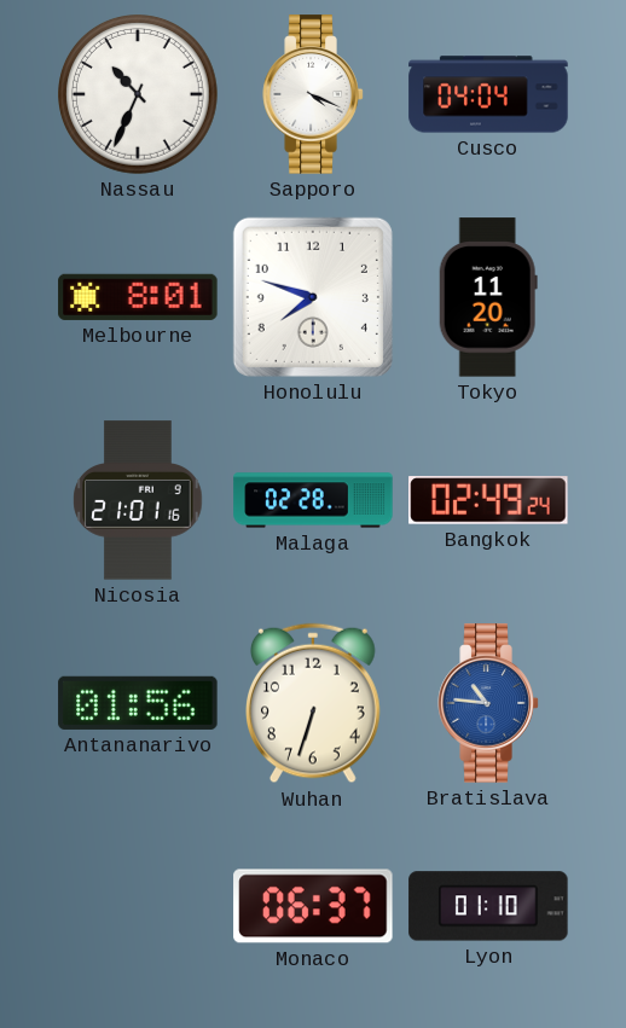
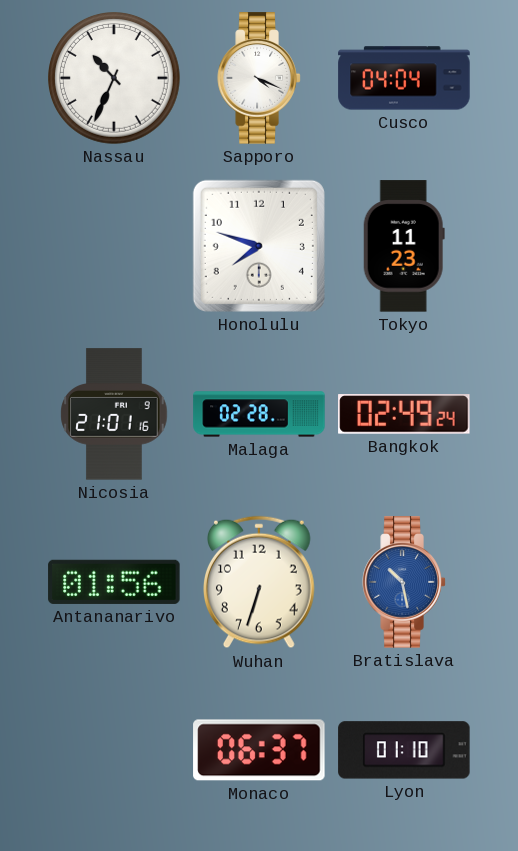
Melbourne: 8:01 -> none (138, 297)
Tokyo: 11:20 -> 11:23 (404, 246)
Bratislava: 10:46 -> 10:28 (404, 582)
